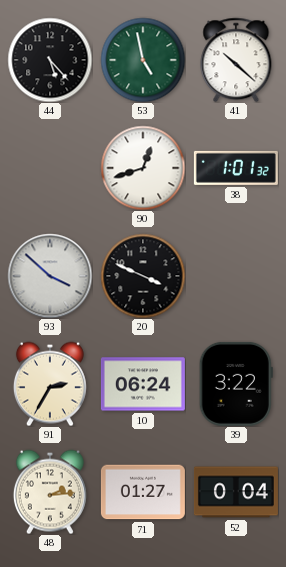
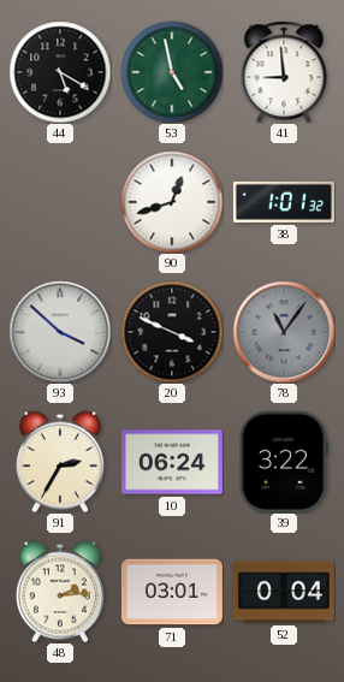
44: 5:23 -> 5:20 (60, 72)
41: 10:22 -> 8:59 (284, 72)
78: none -> 11:06 (284, 332)
71: 01:27 -> 03:01 (172, 592)
